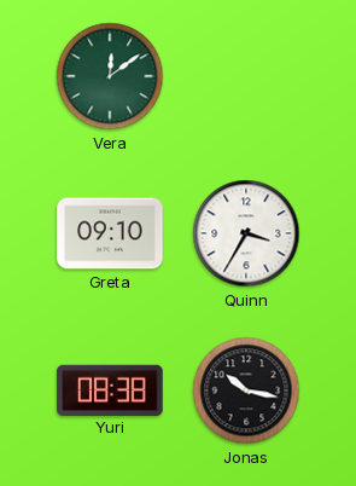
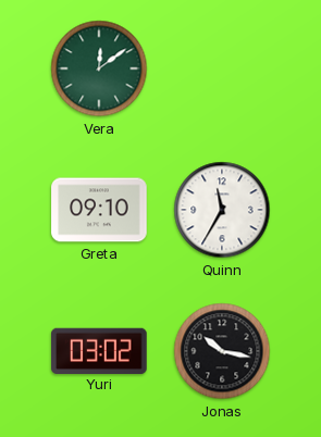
Quinn: 3:35 -> 11:35 (222, 210)
Yuri: 08:38 -> 03:02 (99, 350)
